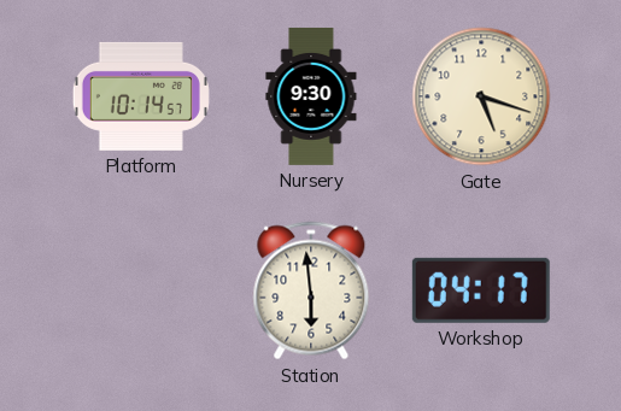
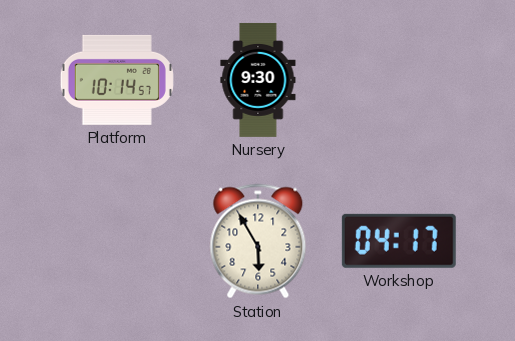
Gate: 5:18 -> none (481, 96)
Station: 5:59 -> 5:55 (258, 241)
